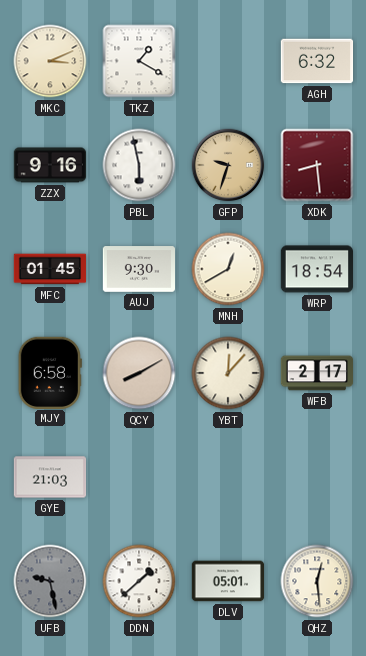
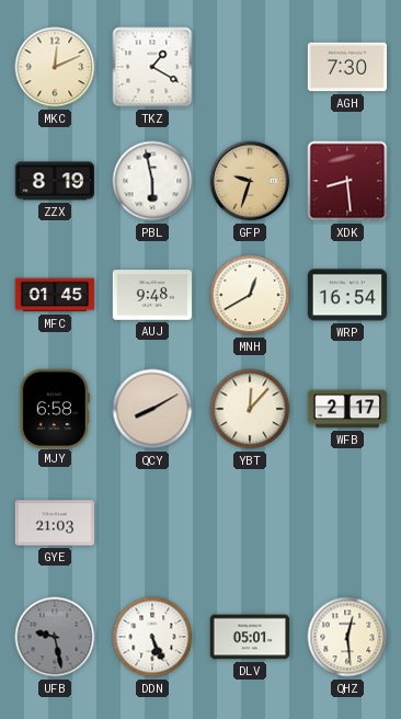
MKC: 3:11 -> 12:11 (55, 67)
AGH: 6:32 -> 7:30 (347, 67)
ZZX: 9:16 -> 8:19 (55, 181)
AUJ: 9:30 -> 9:48 (152, 295)
WRP: 18:54 -> 16:54 (347, 295)
DDN: 1:38 -> 5:26 (152, 637)
